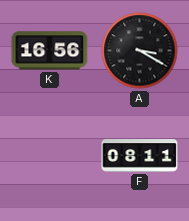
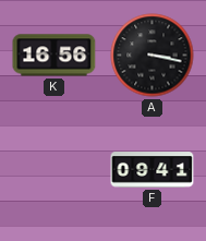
A: 3:20 -> 3:17 (153, 56)
F: 08:11 -> 09:41 (153, 170)
